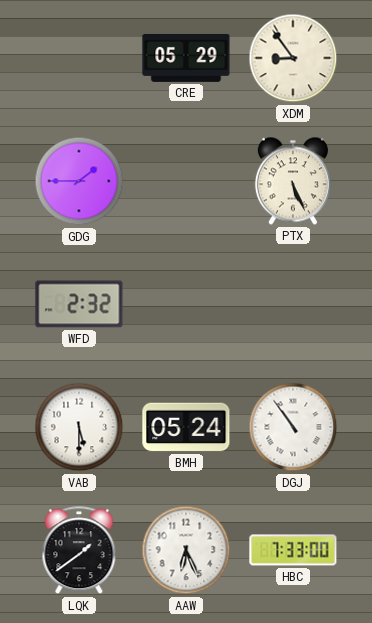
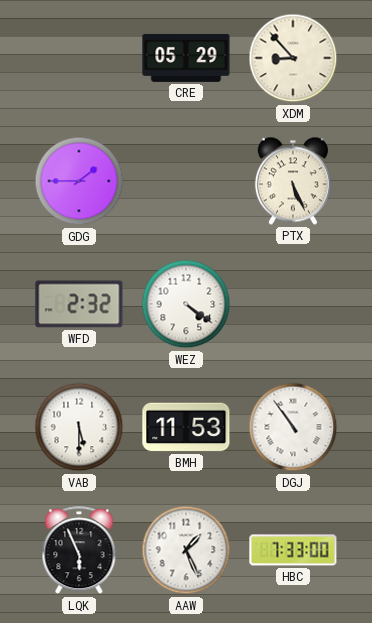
XDM: 8:54 -> 8:53 (293, 58)
WEZ: none -> 4:21 (186, 304)
BMH: 05:24 -> 11:53 (186, 427)
LQK: 1:39 -> 5:56 (79, 551)
AAW: 6:26 -> 1:26 (186, 550)
